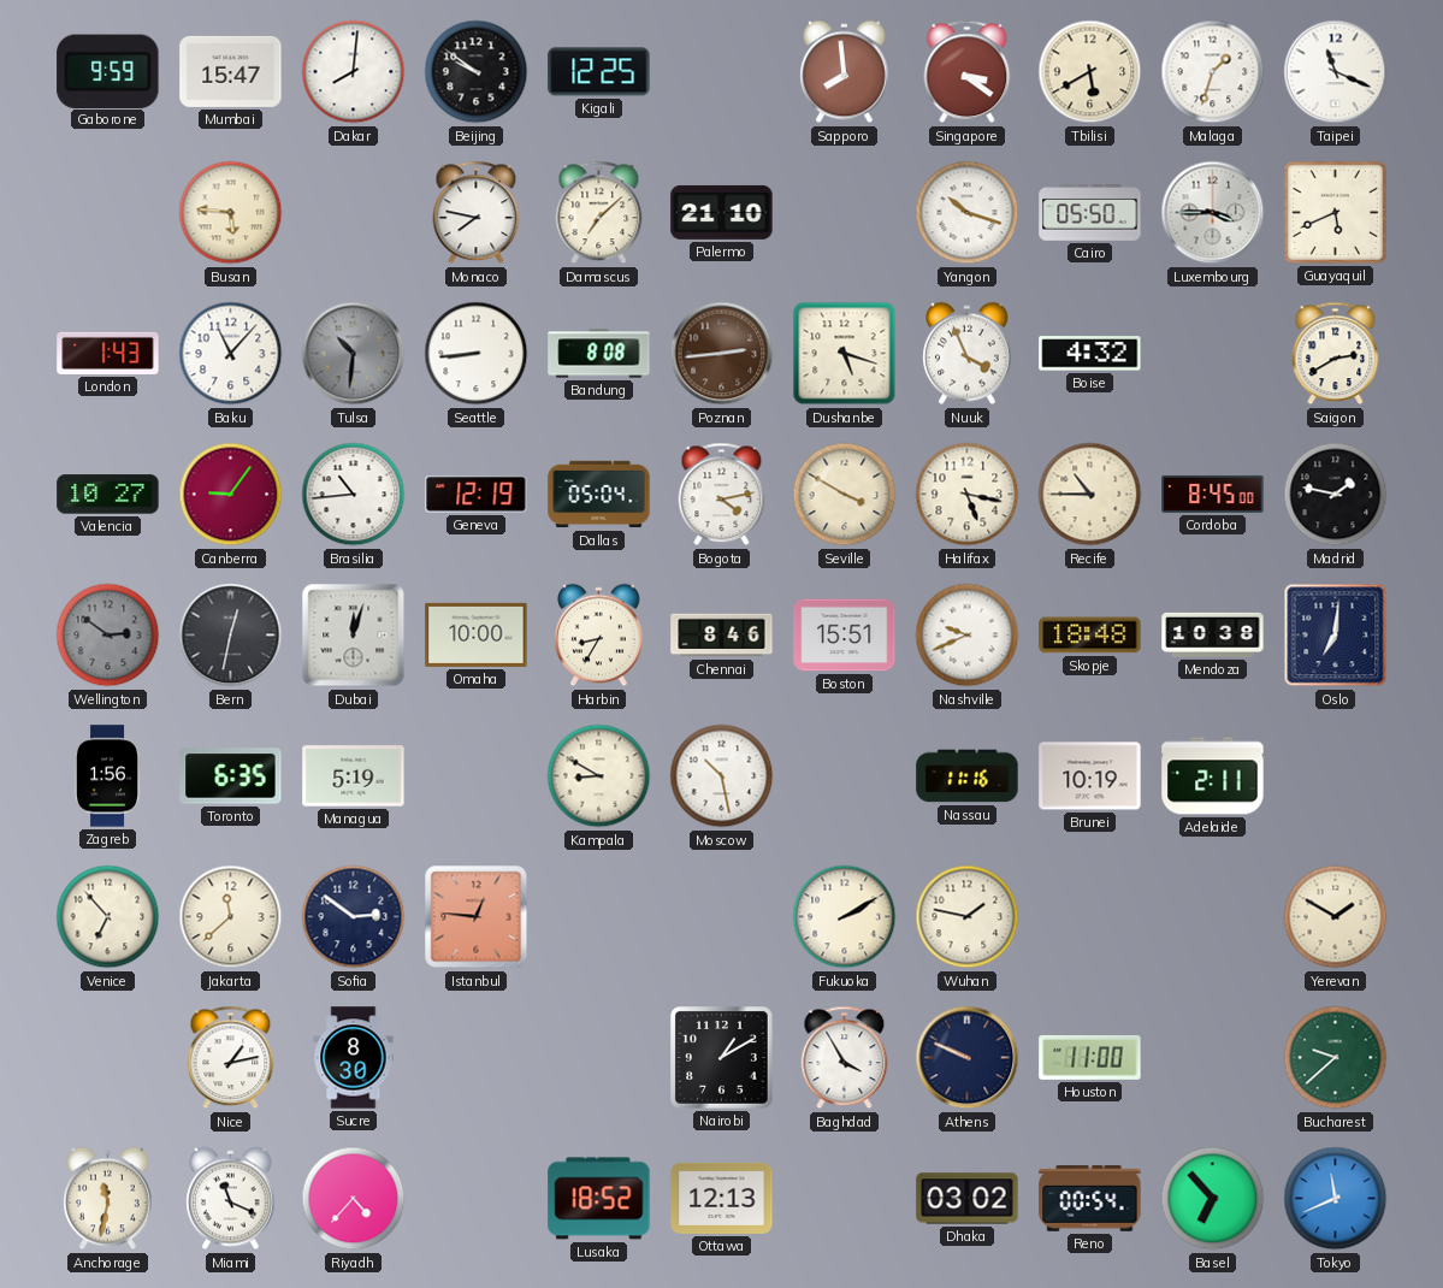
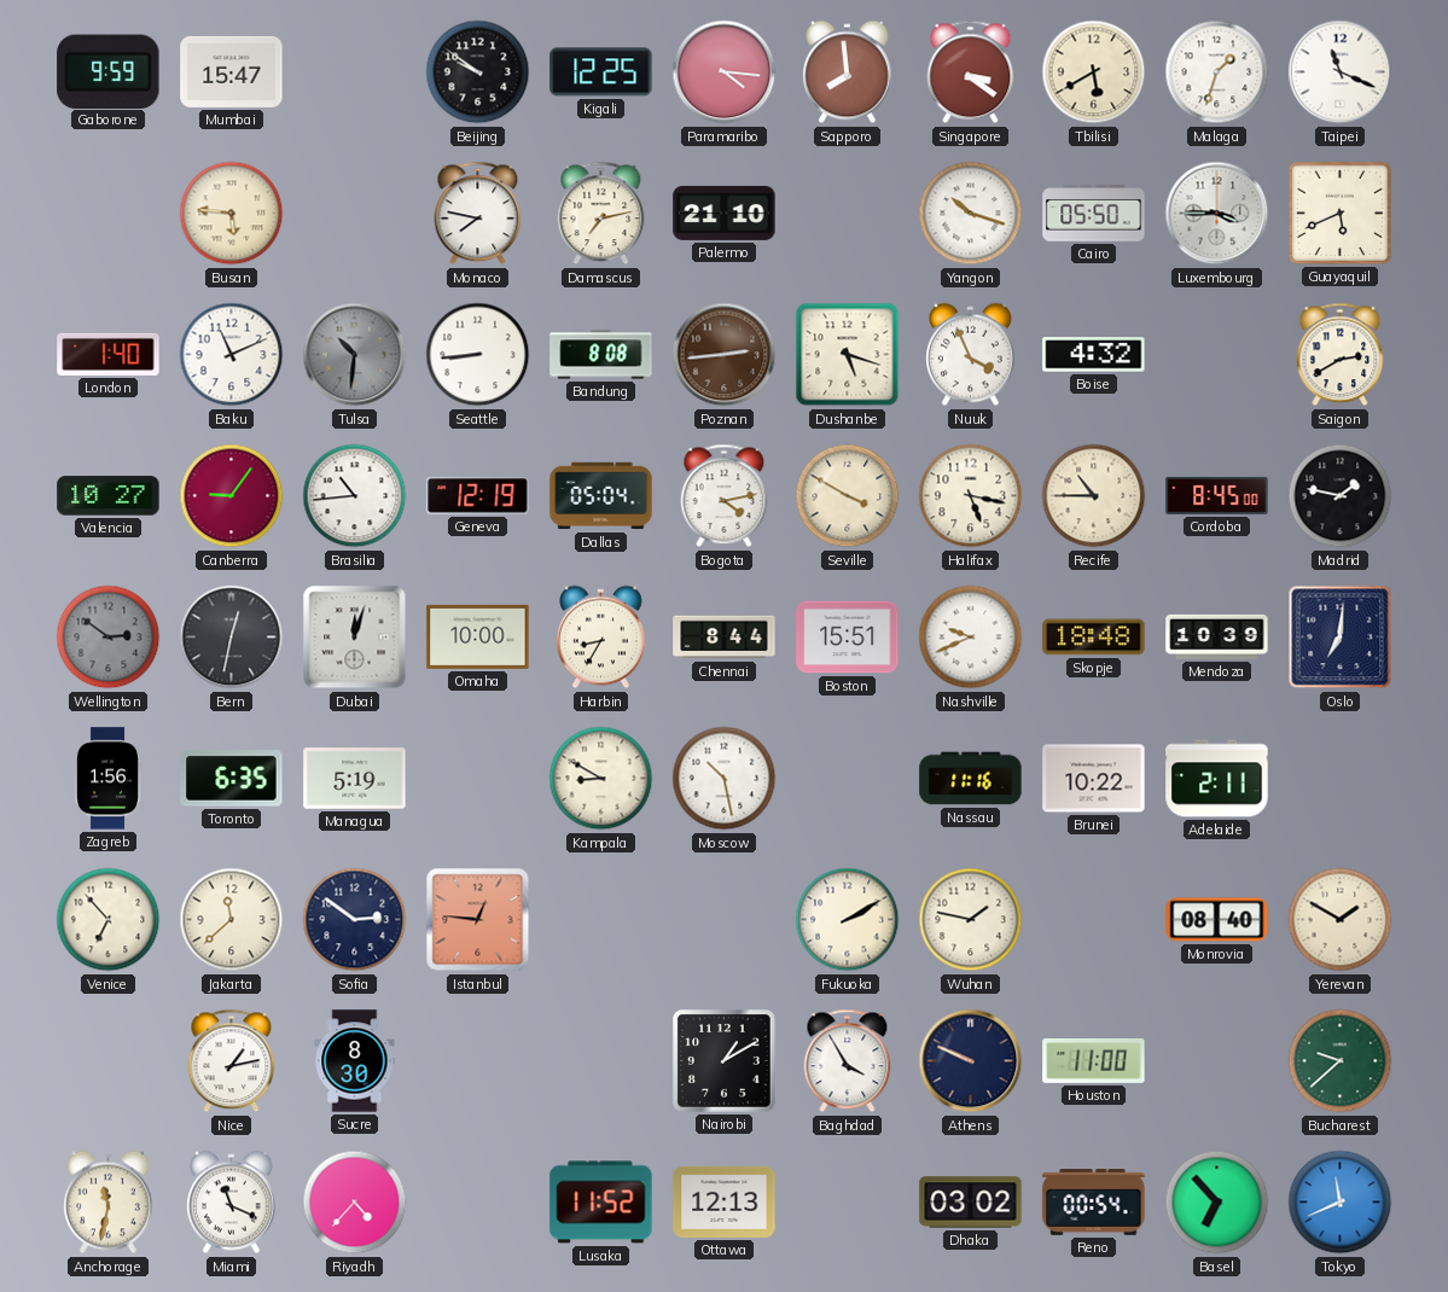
Dakar: 8:01 -> none (354, 72)
Paramaribo: none -> 4:16 (725, 72)
Damascus: 7:08 -> 7:13 (601, 214)
London: 1:43 -> 1:40 (109, 354)
Baku: 11:07 -> 11:11 (232, 355)
Chennai: 8:46 -> 8:44 (725, 638)
Mendoza: 10:38 -> 10:39 (1217, 636)
Brunei: 10:19 -> 10:22 (1094, 779)
Monrovia: none -> 08:40 (1217, 920)
Lusaka: 18:52 -> 11:52 (601, 1203)
